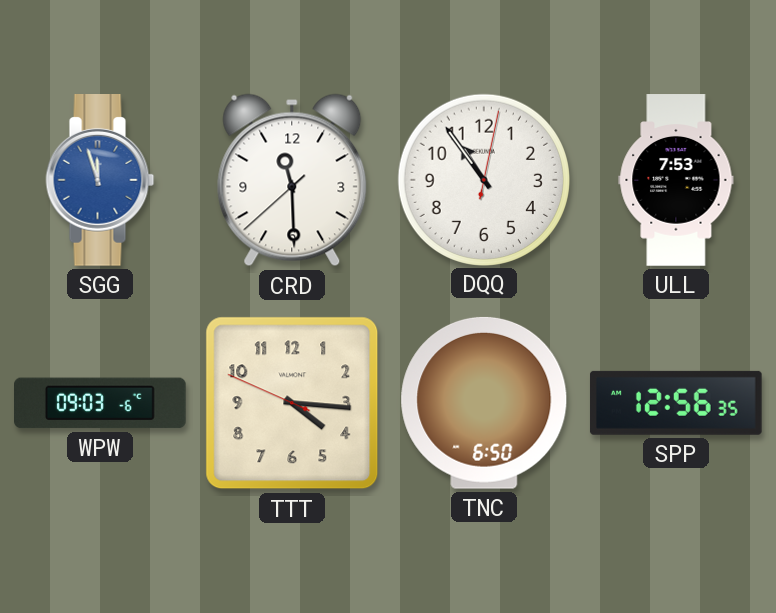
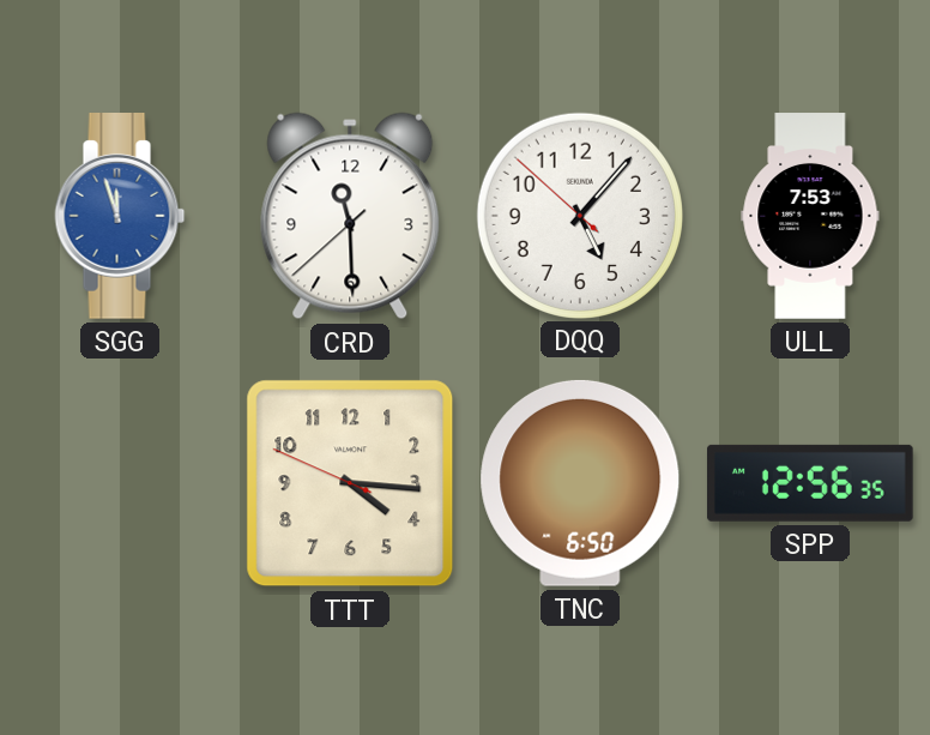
DQQ: 10:54 -> 5:06 (579, 215)
WPW: 09:03 -> none (101, 403)
